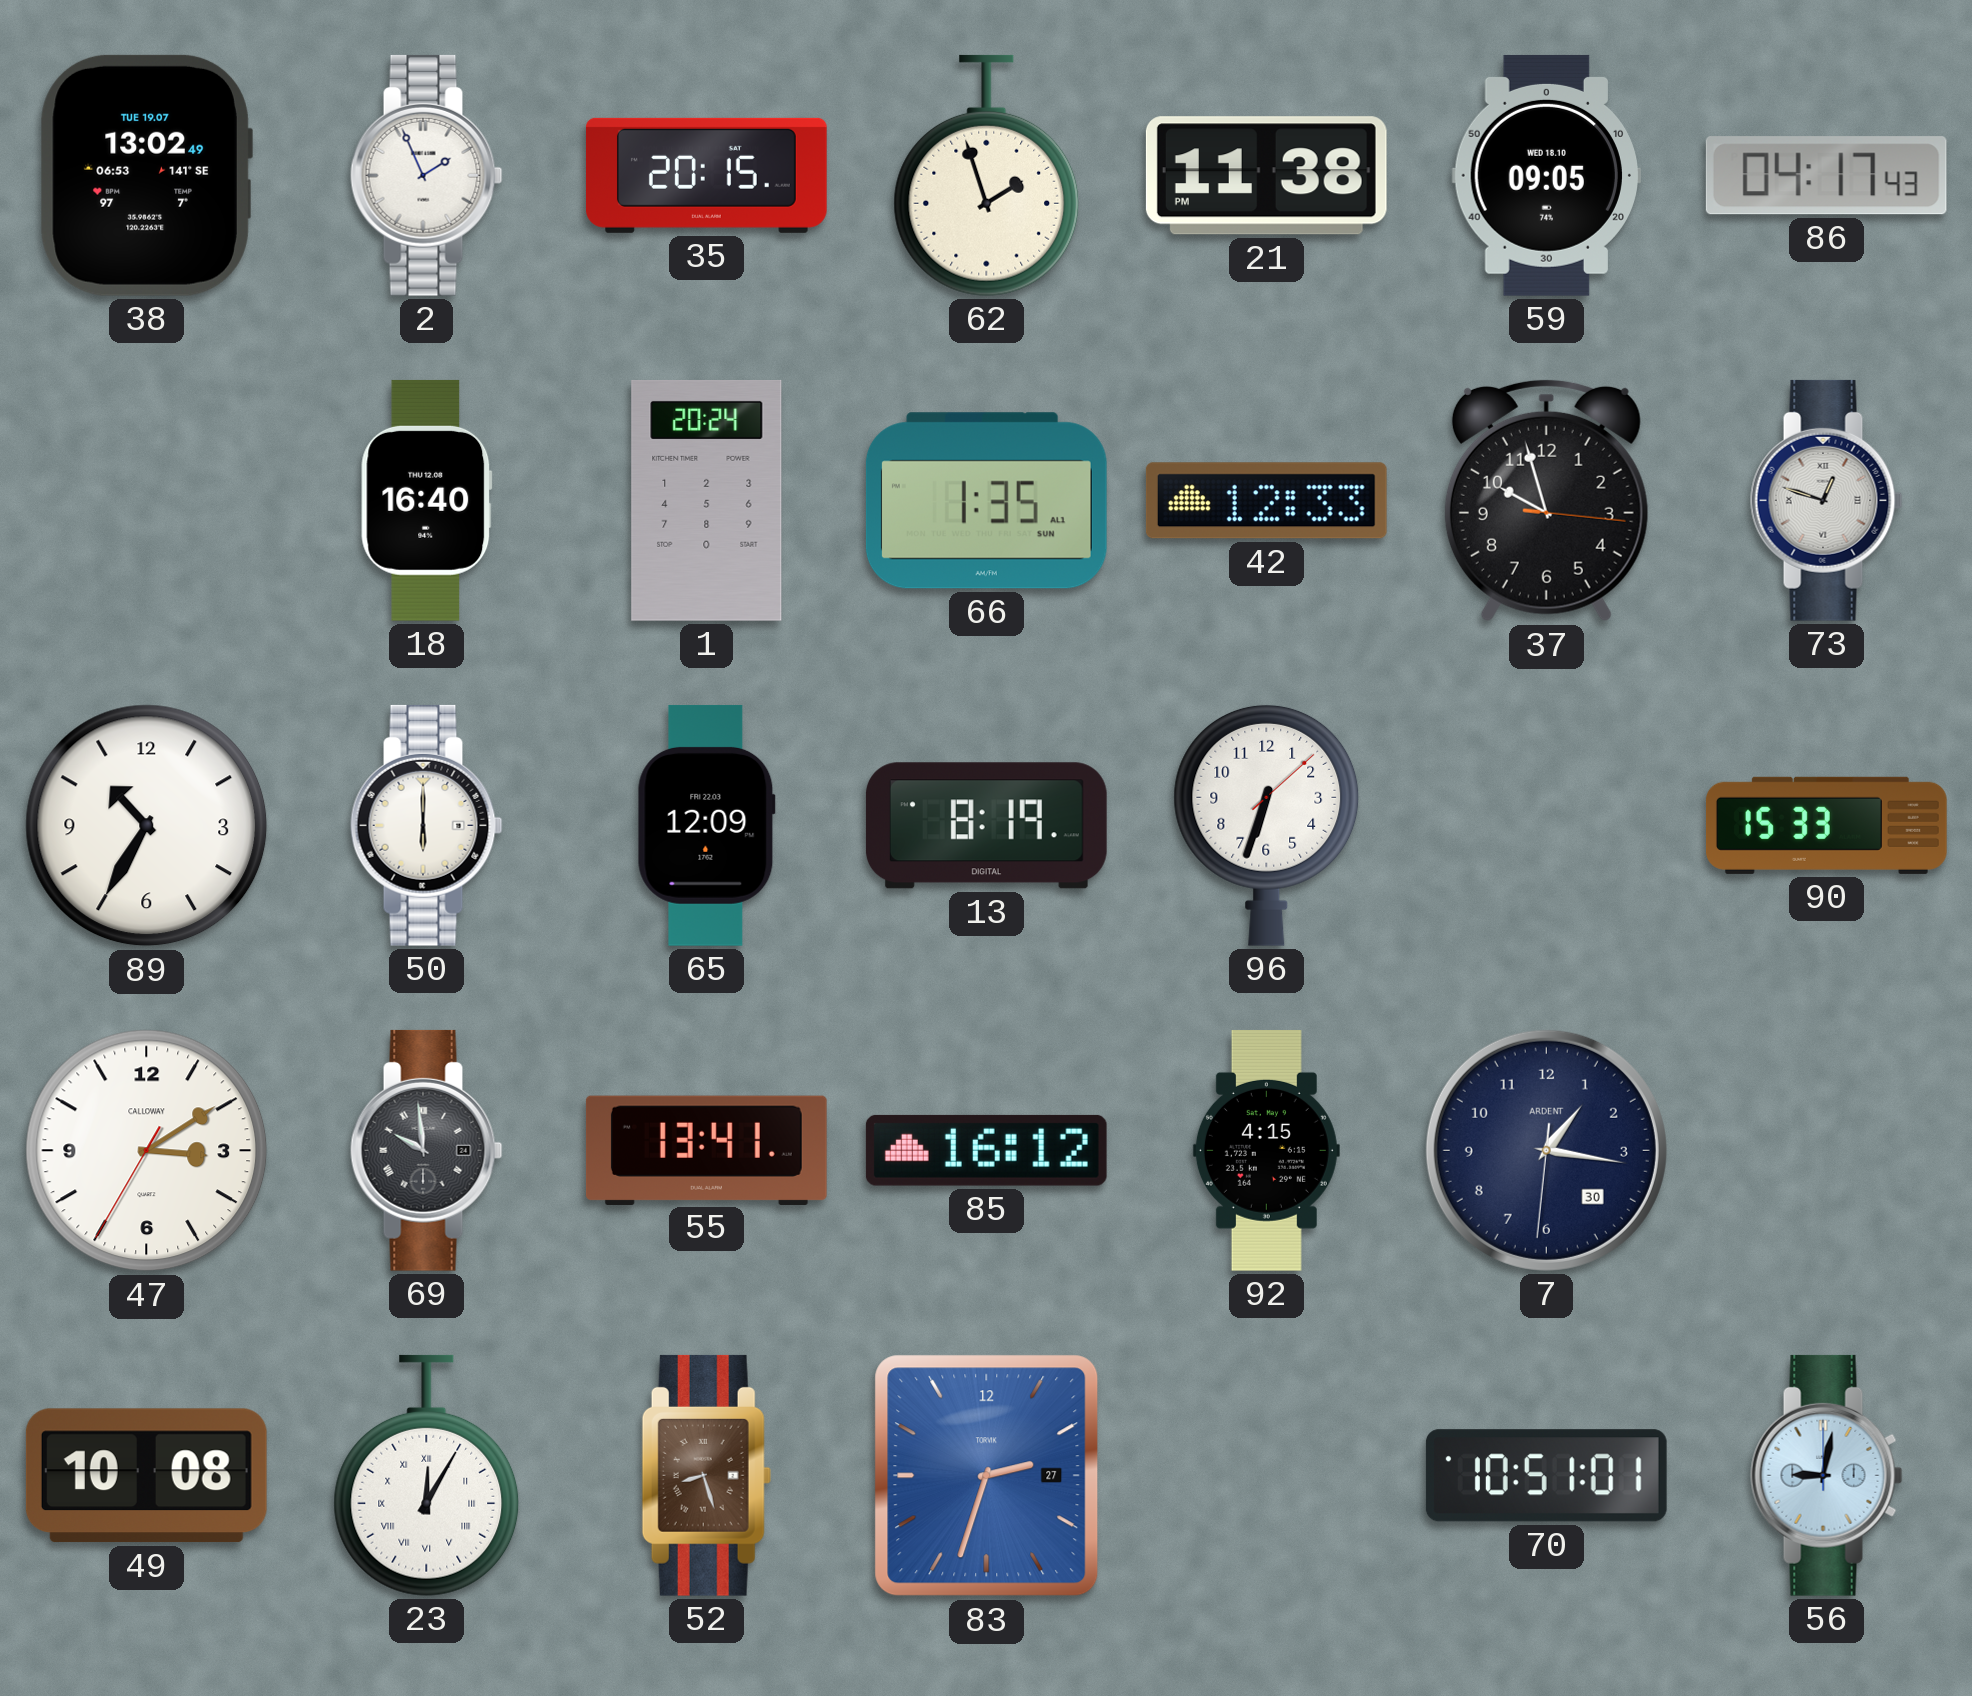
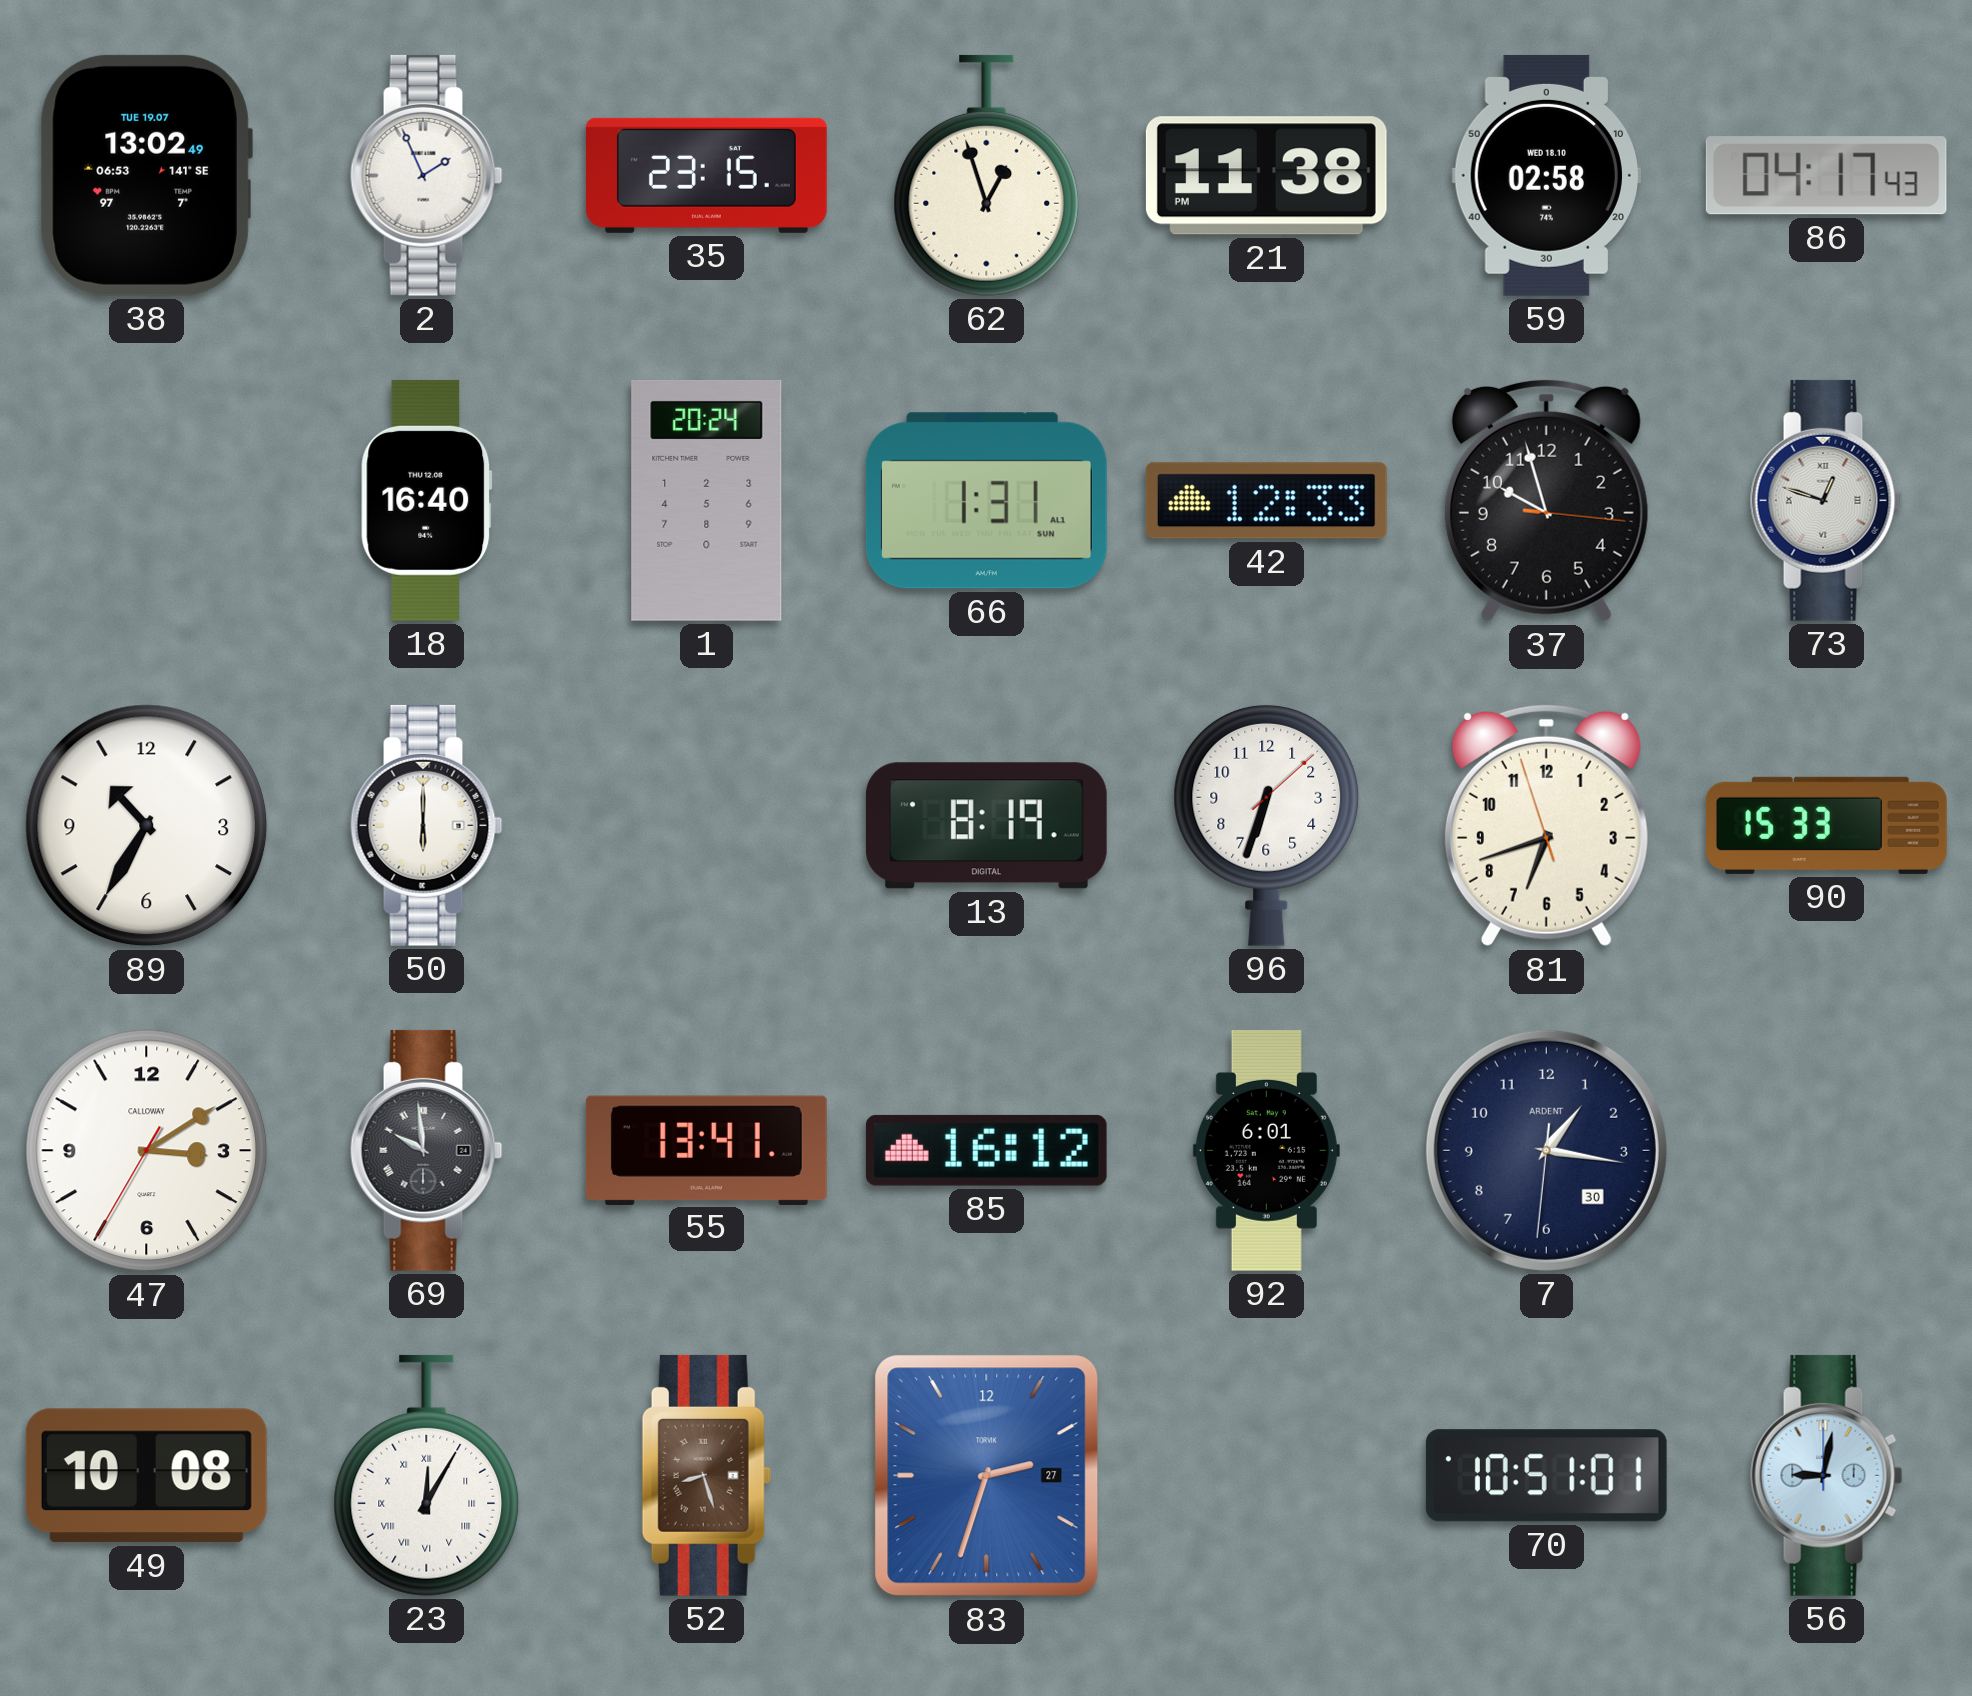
35: 20:15 -> 23:15 (706, 175)
62: 1:57 -> 12:57 (987, 175)
59: 09:05 -> 02:58 (1546, 175)
66: 1:35 -> 1:31 (986, 501)
65: 12:09 -> none (706, 825)
81: none -> 6:41 (1546, 825)
92: 4:15 -> 6:01 (1266, 1150)
